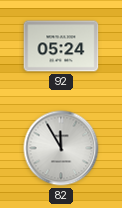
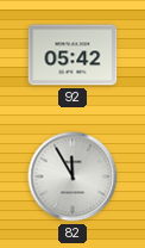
92: 05:24 -> 05:42 (72, 55)
